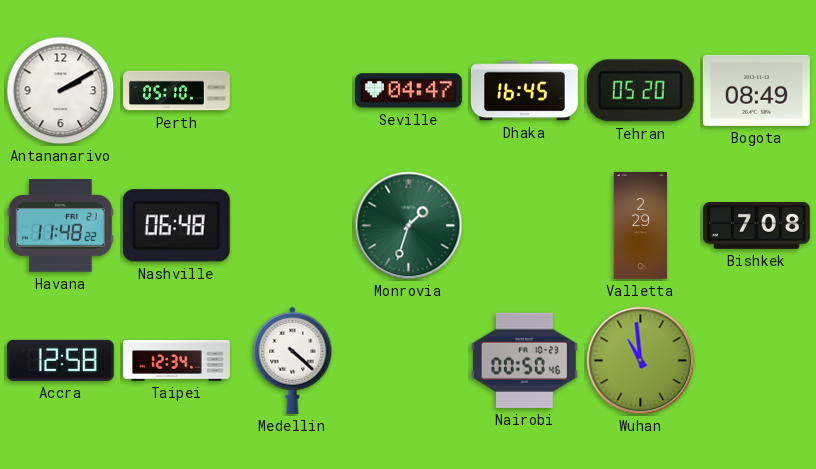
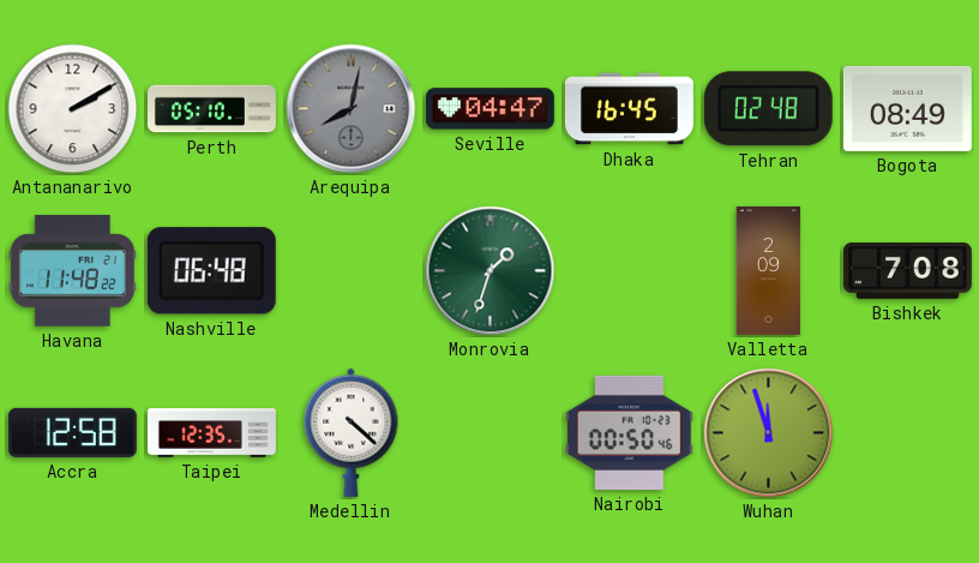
Arequipa: none -> 8:02 (352, 109)
Tehran: 05:20 -> 02:48 (768, 109)
Valletta: 2:29 -> 2:09 (769, 270)
Taipei: 12:34 -> 12:35 (212, 433)
Wuhan: 10:59 -> 11:57 (769, 433)
